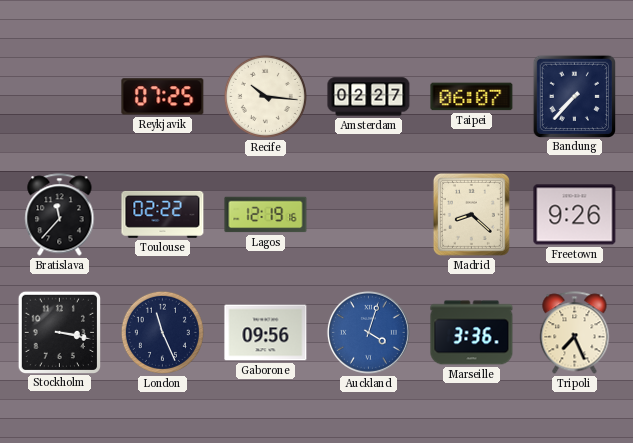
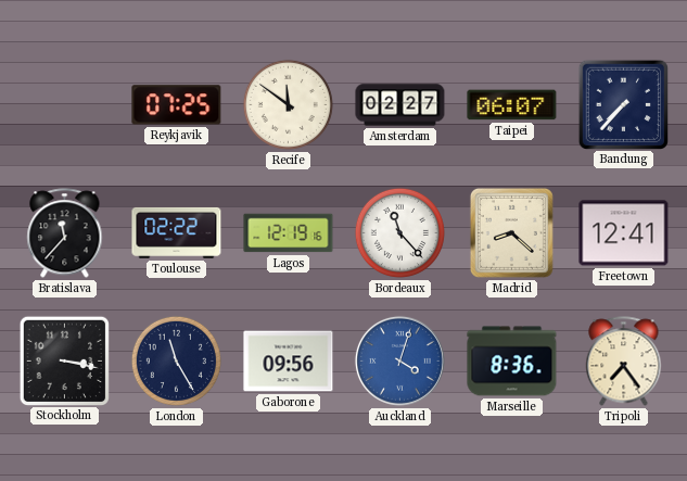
Recife: 10:16 -> 11:51 (288, 104)
Bordeaux: none -> 11:23 (399, 232)
Freetown: 9:26 -> 12:41 (624, 233)
London: 11:26 -> 11:25 (176, 360)
Marseille: 3:36 -> 8:36 (512, 362)
Tripoli: 7:26 -> 7:24 (624, 362)
